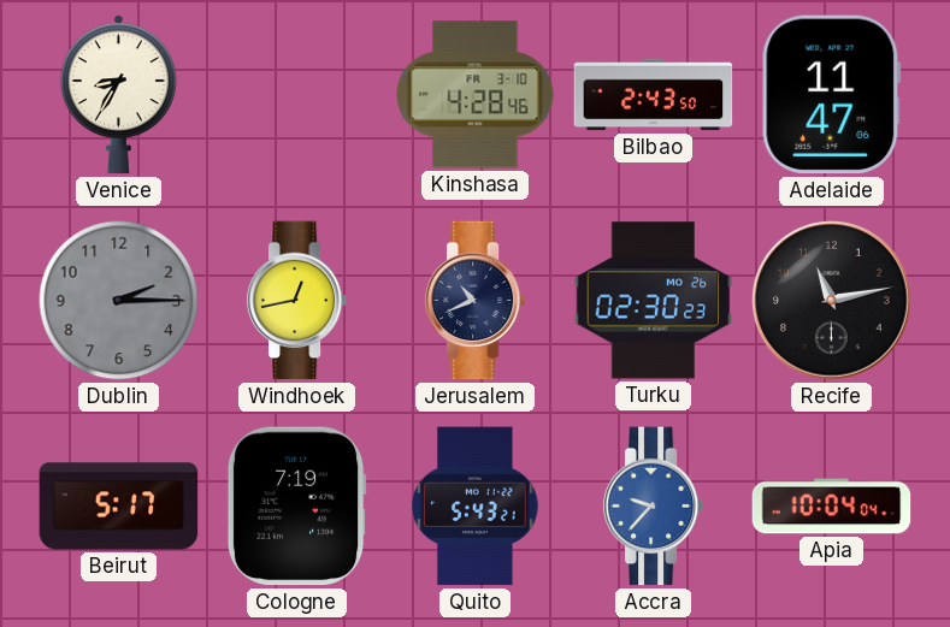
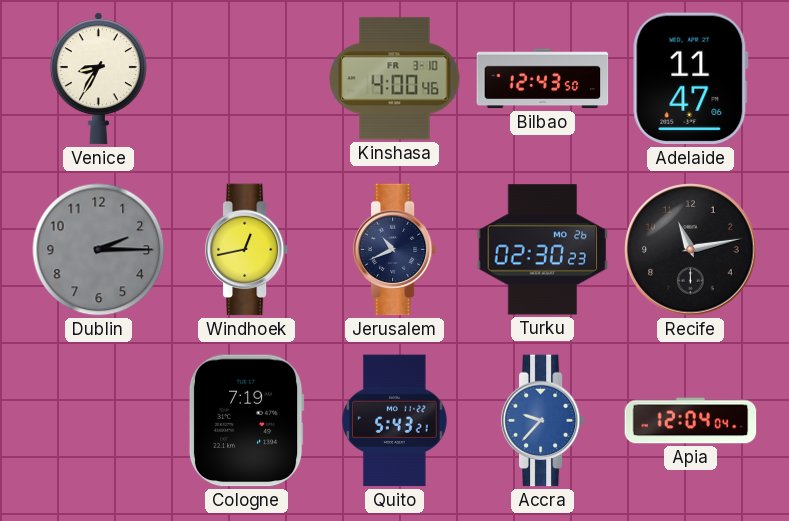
Kinshasa: 4:28 -> 4:00 (395, 79)
Bilbao: 2:43 -> 12:43 (543, 79)
Beirut: 5:17 -> none (119, 507)
Apia: 10:04 -> 12:04 (691, 421)
